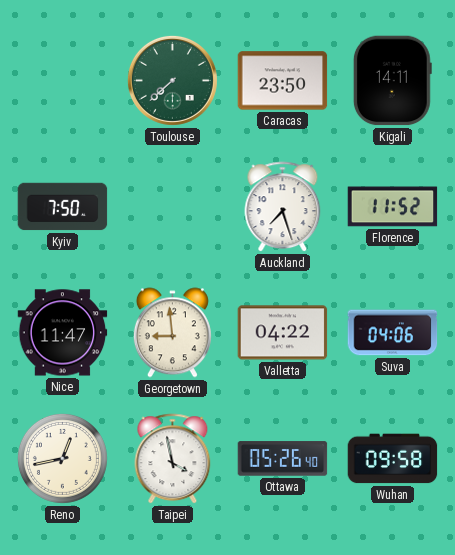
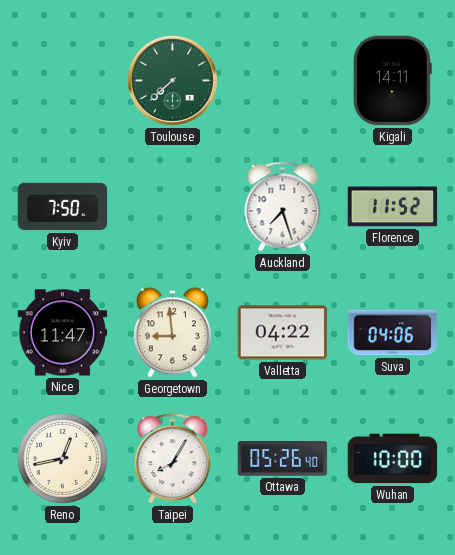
Caracas: 23:50 -> none (283, 81)
Taipei: 3:58 -> 8:05 (173, 459)
Wuhan: 09:58 -> 10:00 (393, 459)
